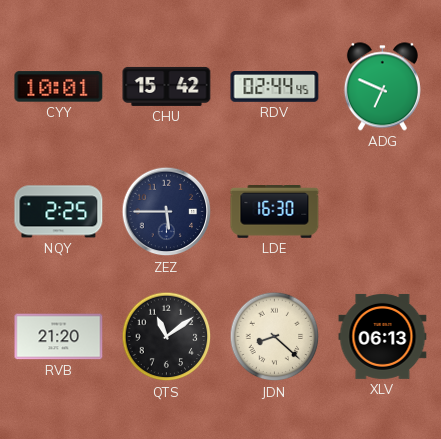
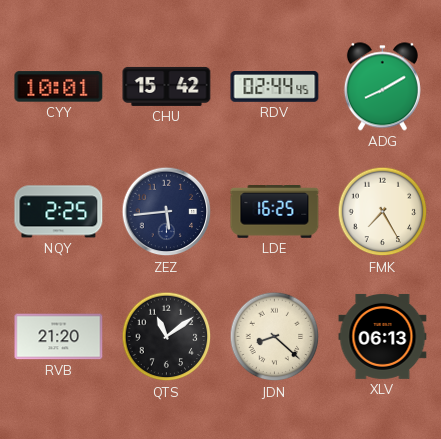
ADG: 6:49 -> 8:10 (382, 87)
ZEZ: 5:45 -> 5:44 (167, 212)
LDE: 16:30 -> 16:25 (275, 212)
FMK: none -> 7:25 (383, 212)
